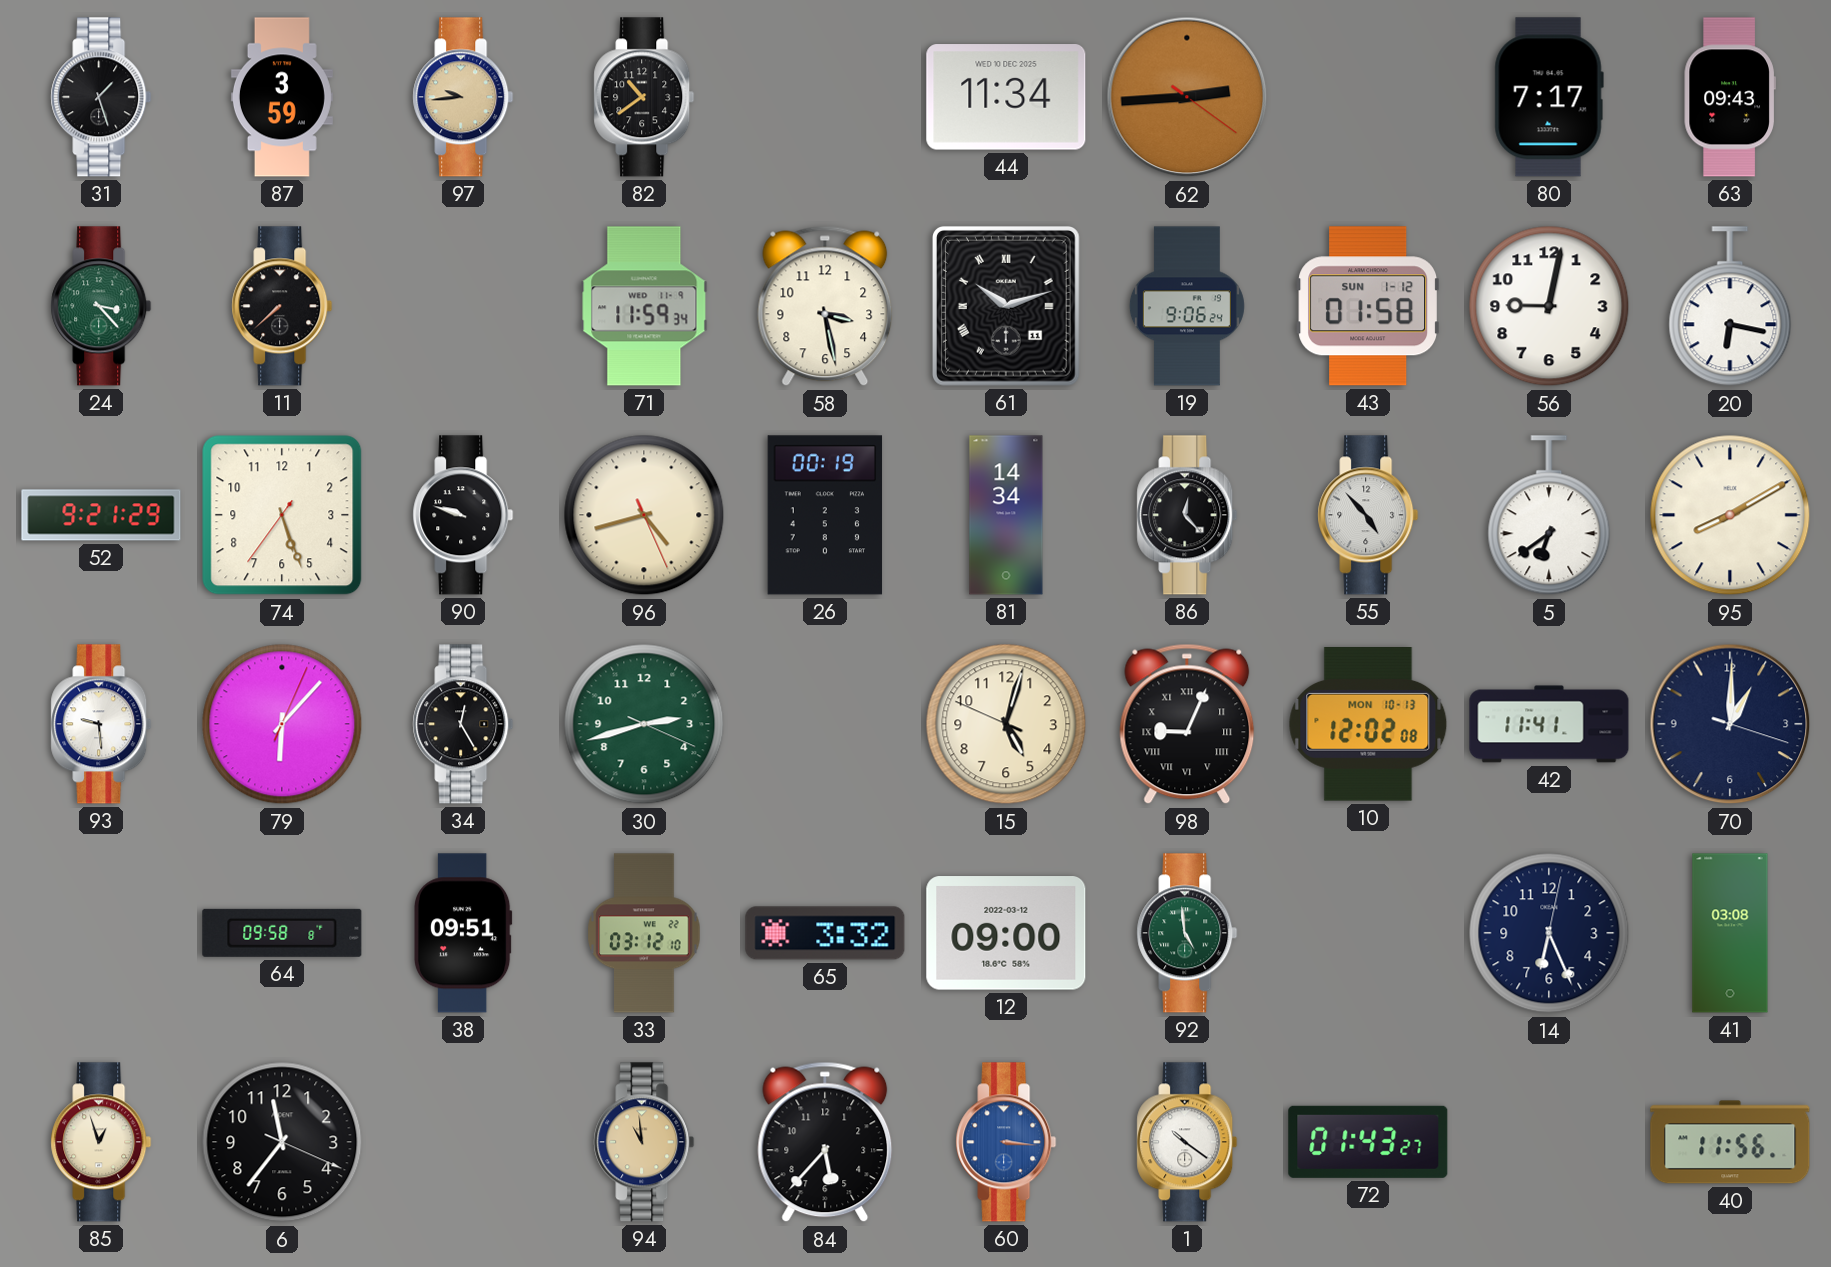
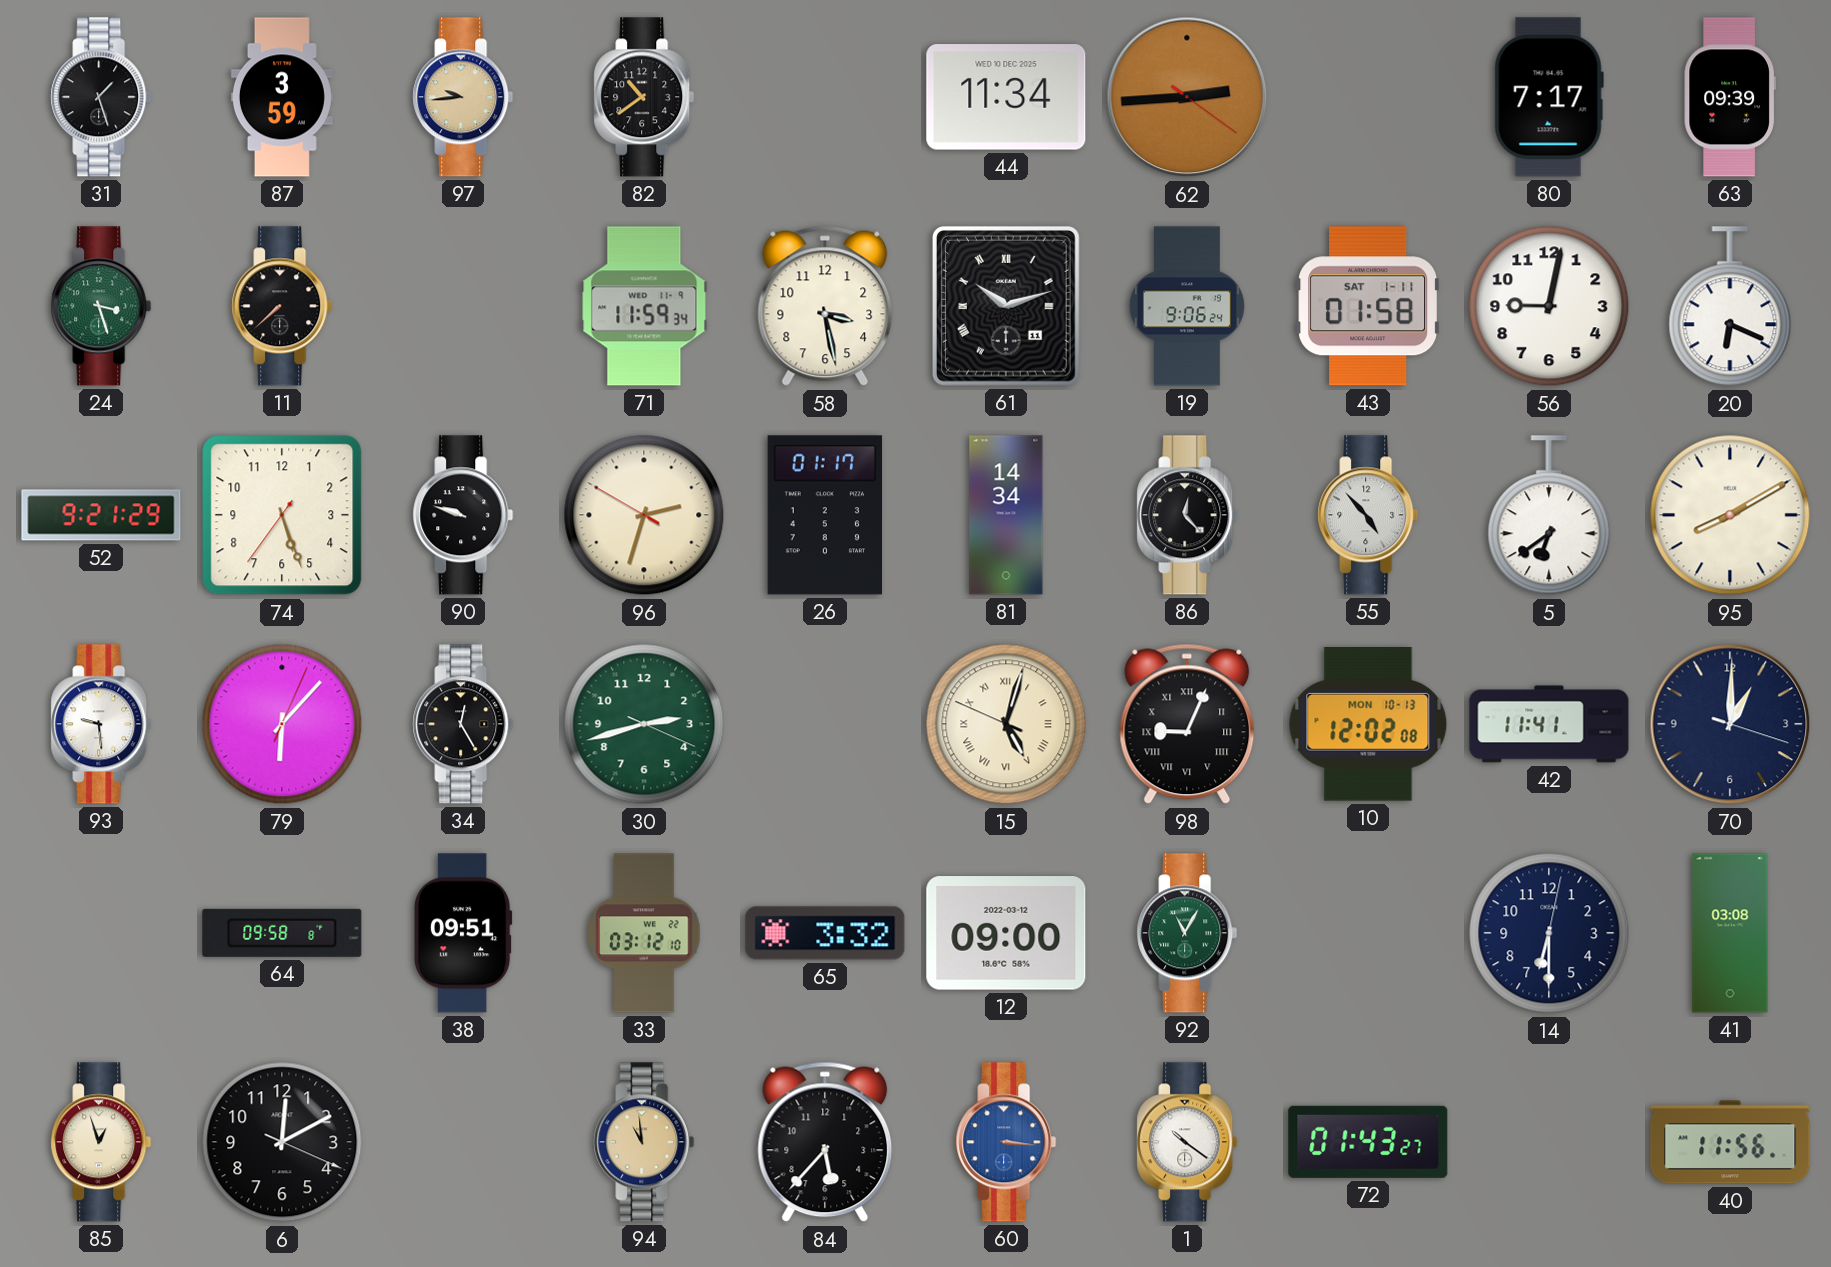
63: 09:43 -> 09:39 (1730, 97)
24: 3:23 -> 3:27 (101, 306)
43 date: SUN 1-12 -> SAT 1-11 (1367, 306)
20: 6:17 -> 6:19 (1730, 307)
96: 4:42 -> 2:32 (644, 515)
26: 00:19 -> 01:17 (825, 515)
15 numerals: Arabic -> Roman (1006, 724)
92: 4:59 -> 11:05 (1187, 933)
14: 6:26 -> 6:30 (1549, 933)
6: 11:36 -> 12:10 (282, 1142)
